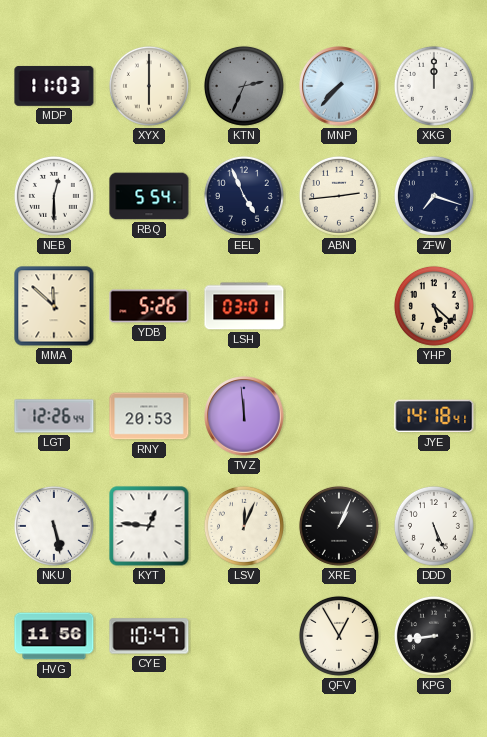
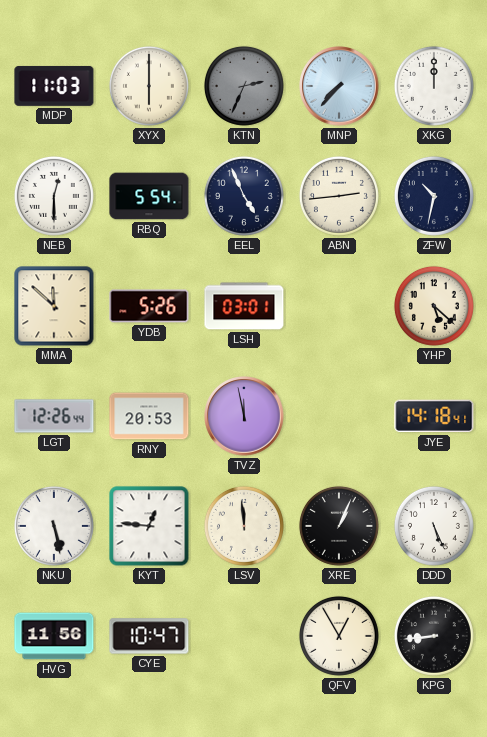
ZFW: 7:18 -> 10:32 (434, 196)
TVZ: 11:59 -> 11:58 (244, 416)
LSV: 12:04 -> 11:59 (244, 526)
